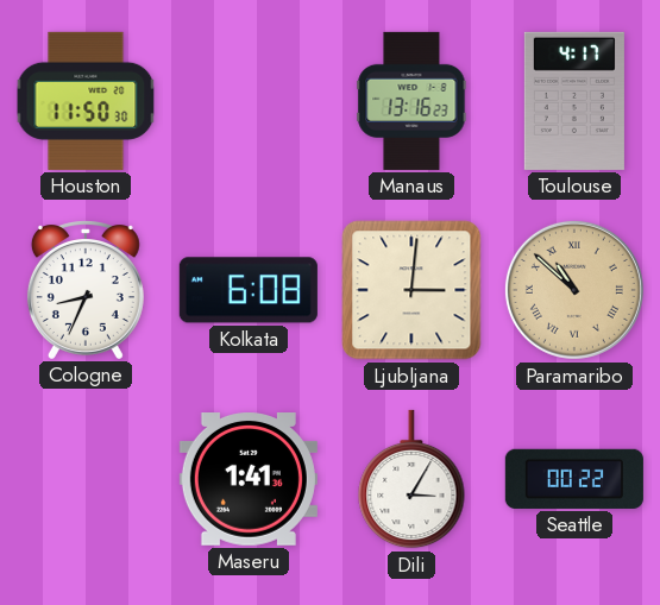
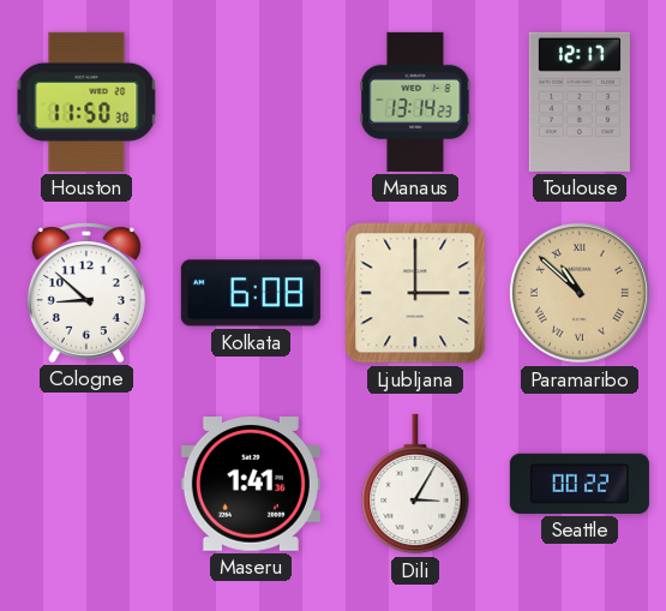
Manaus: 13:16 -> 13:14 (415, 102)
Toulouse: 4:17 -> 12:17 (580, 102)
Cologne: 8:34 -> 8:52 (86, 293)
Ljubljana: 3:01 -> 3:00 (415, 293)
